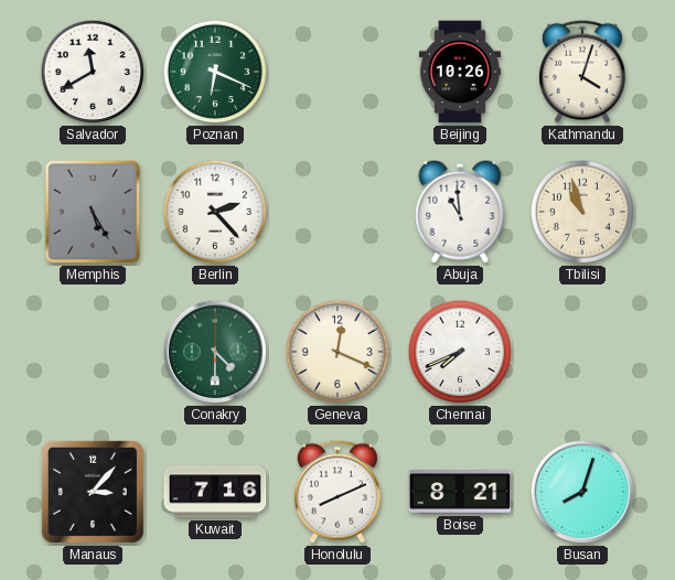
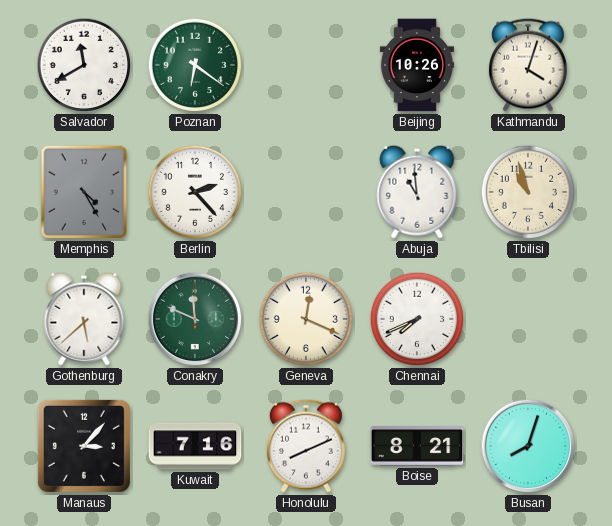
Poznan: 6:19 -> 6:21 (195, 65)
Memphis: 5:25 -> 4:25 (84, 192)
Gothenburg: none -> 5:38 (84, 319)
Conakry: 4:30 -> 11:49 (195, 319)
